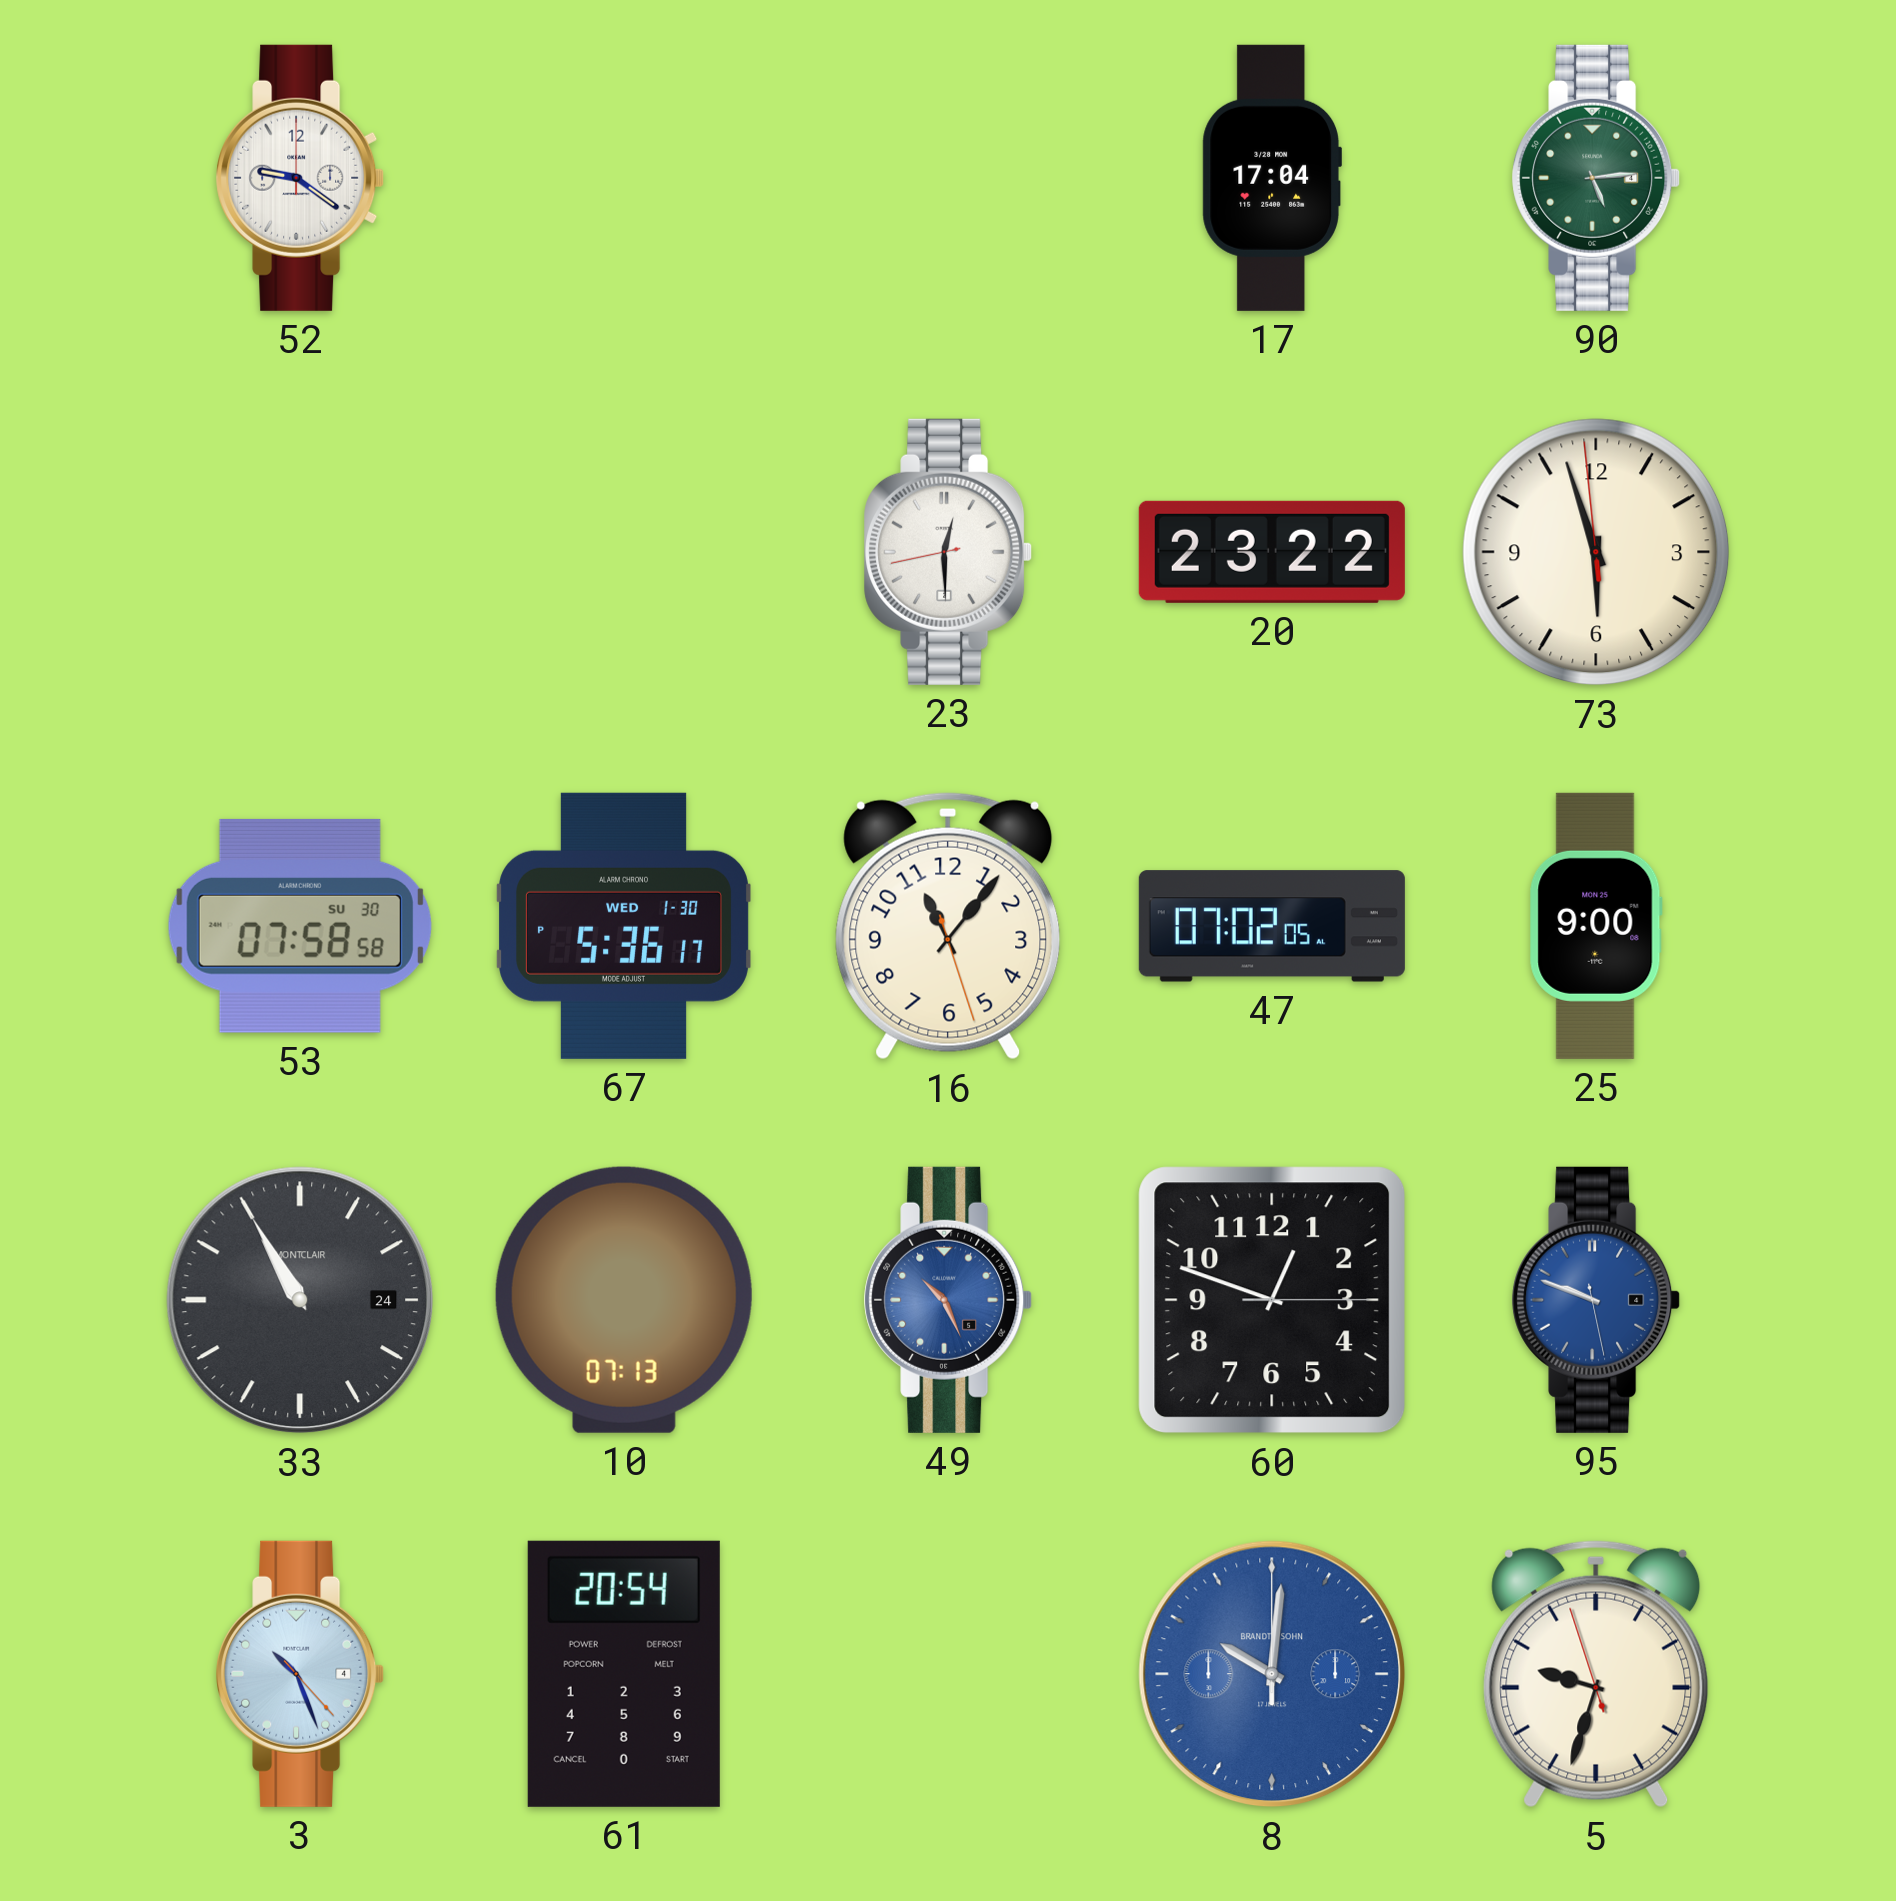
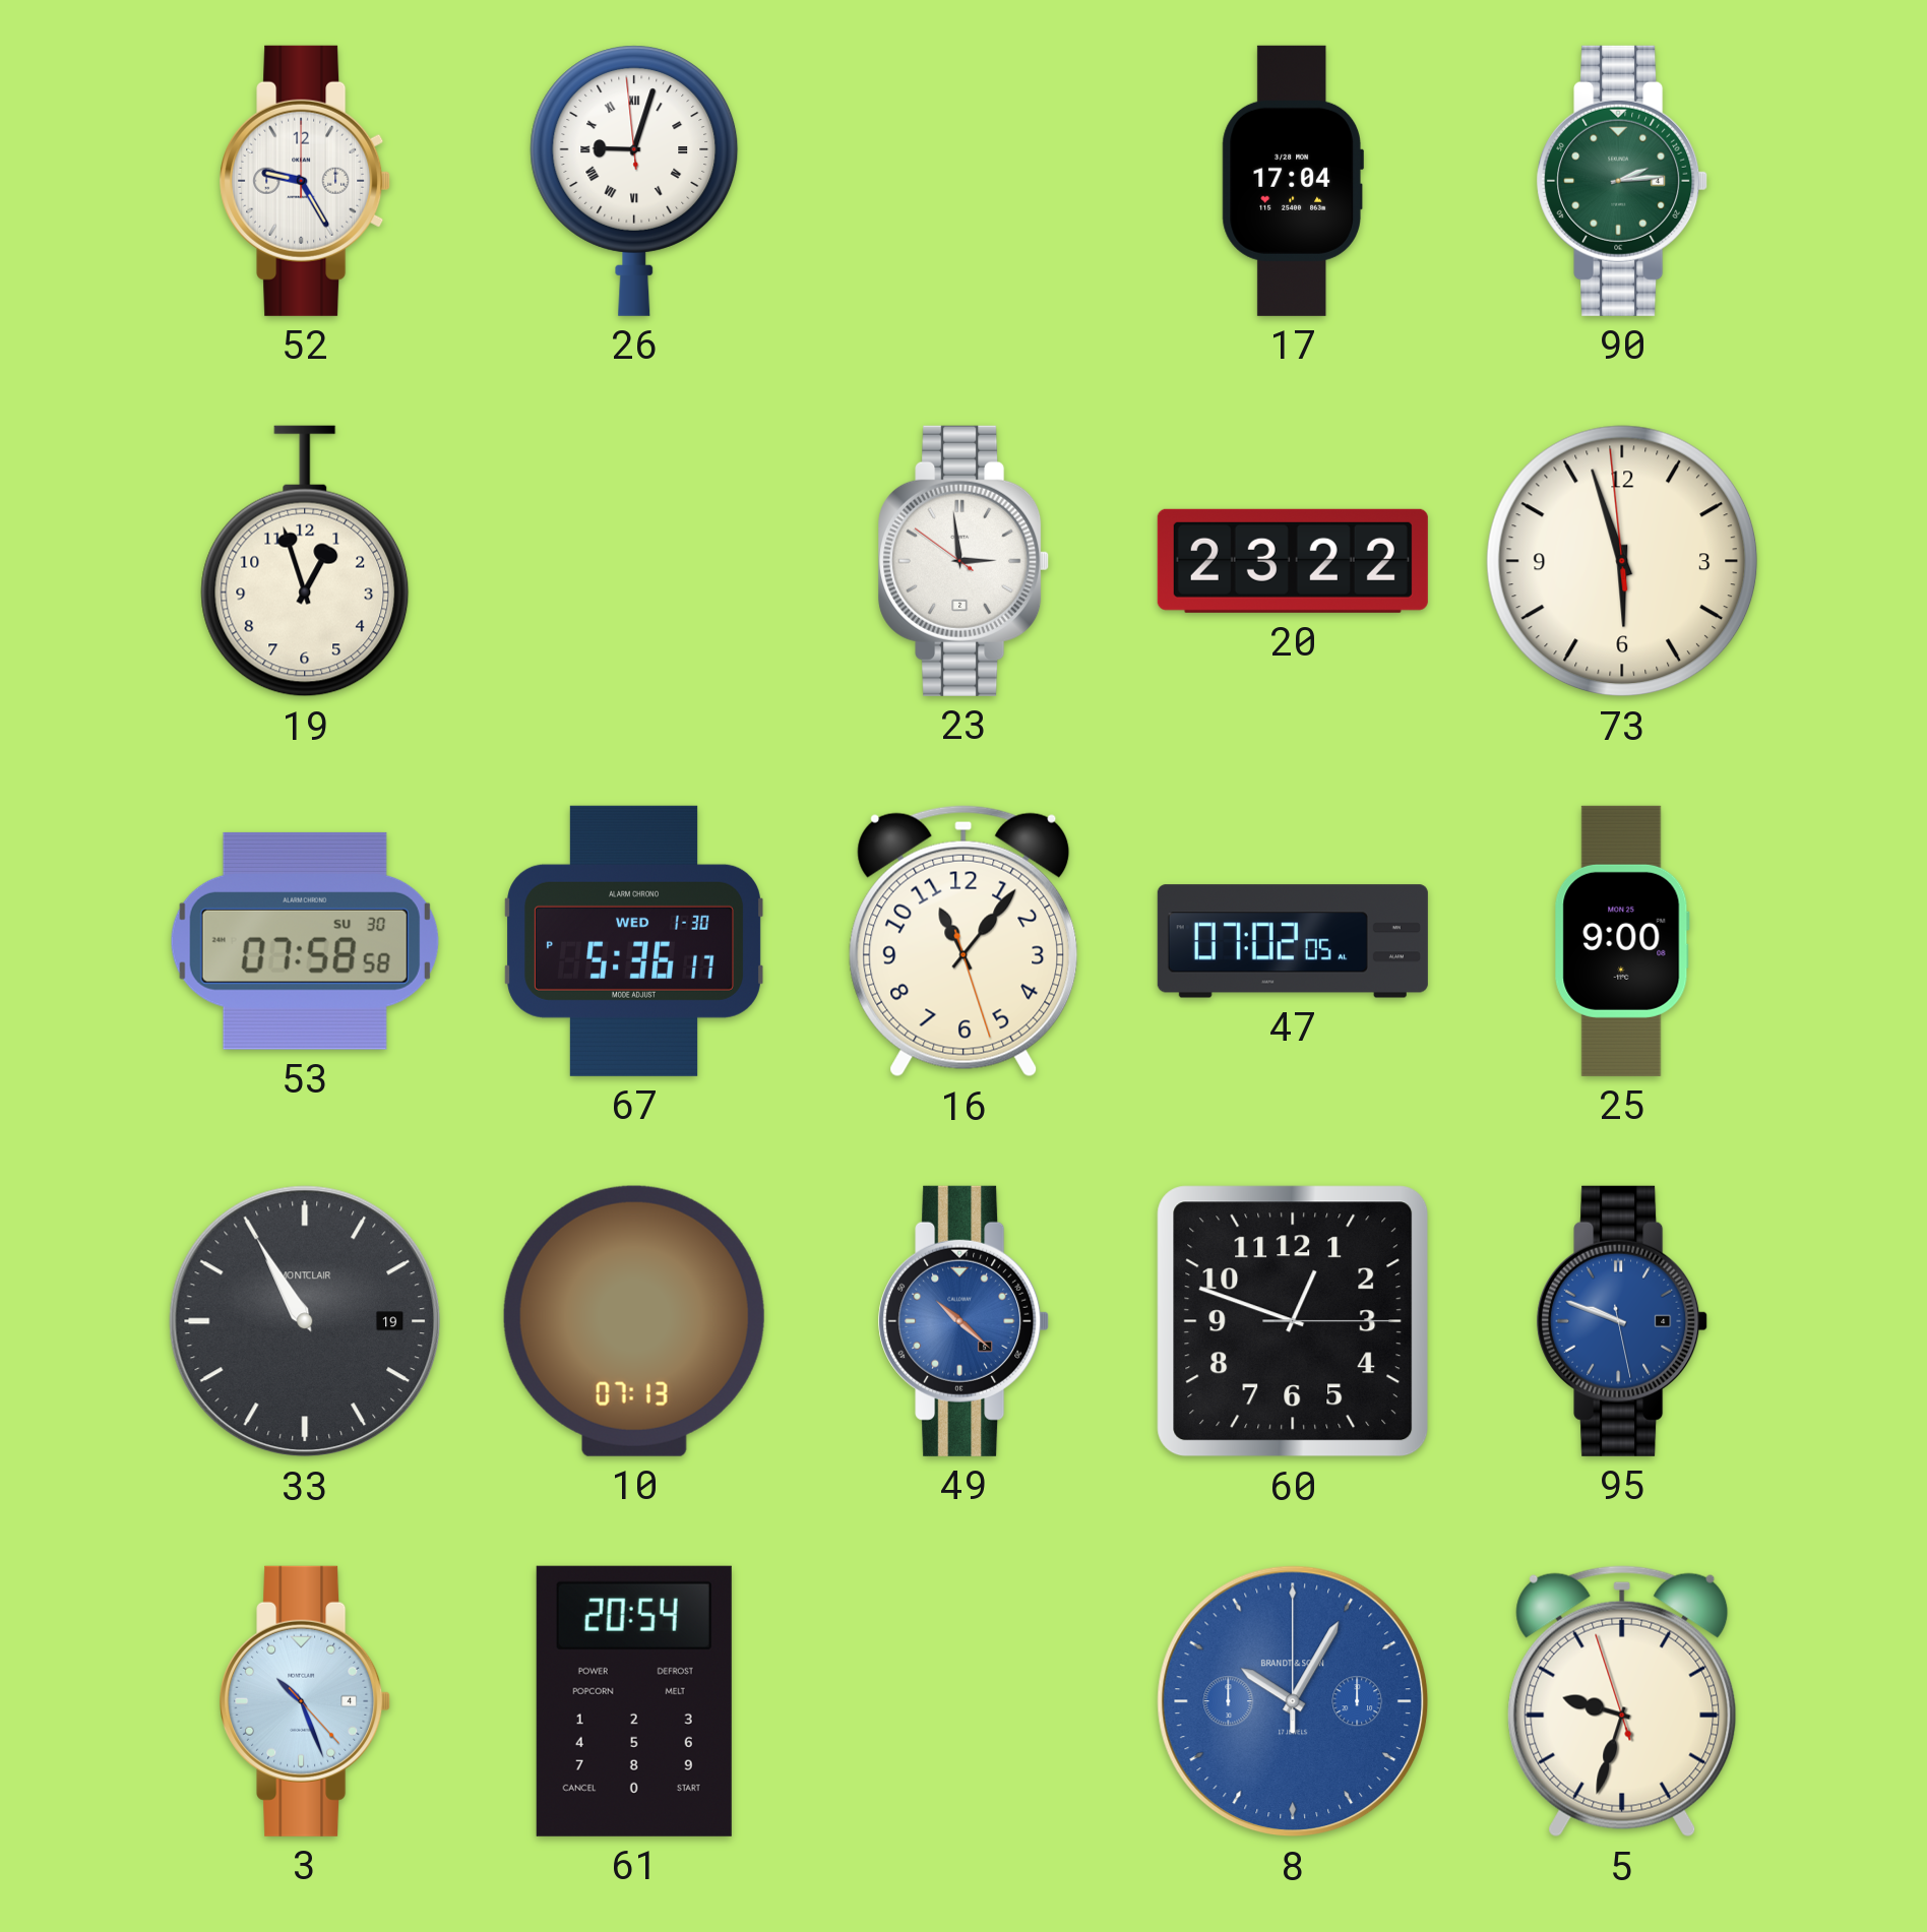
52: 9:21 -> 9:25 (305, 181)
26: none -> 9:02 (634, 181)
90: 5:14 -> 2:14 (1622, 181)
19: none -> 12:57 (305, 561)
23: 12:29 -> 2:58 (963, 561)
33 date: 24 -> 19 (305, 1321)
49: 10:26 -> 10:22 (963, 1321)
8: 10:01 -> 10:05 (1293, 1701)
